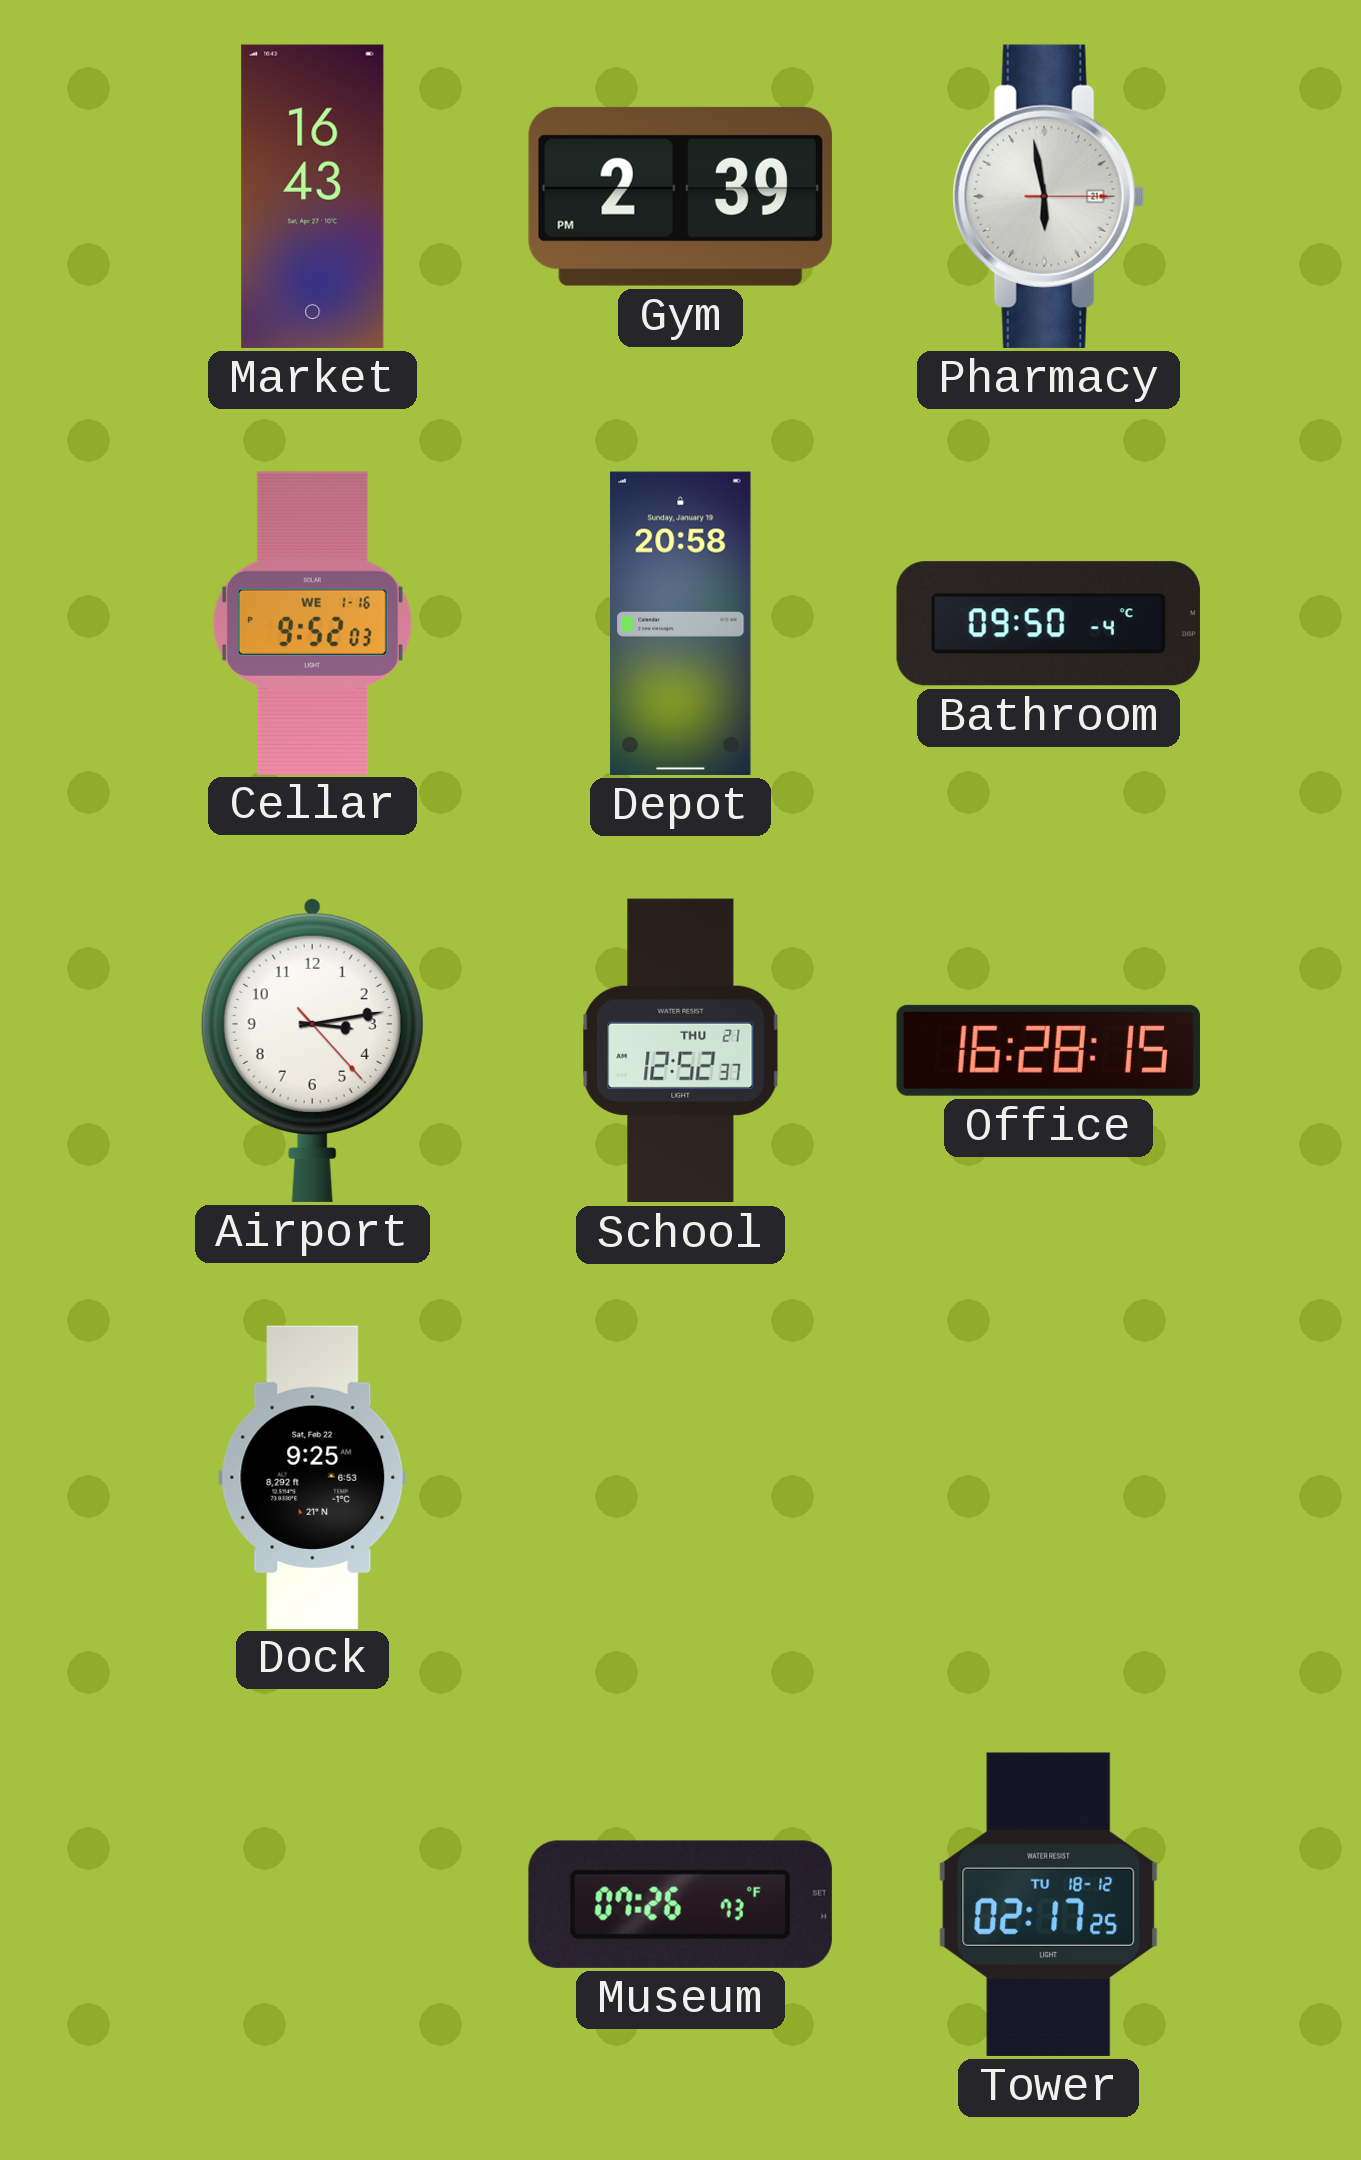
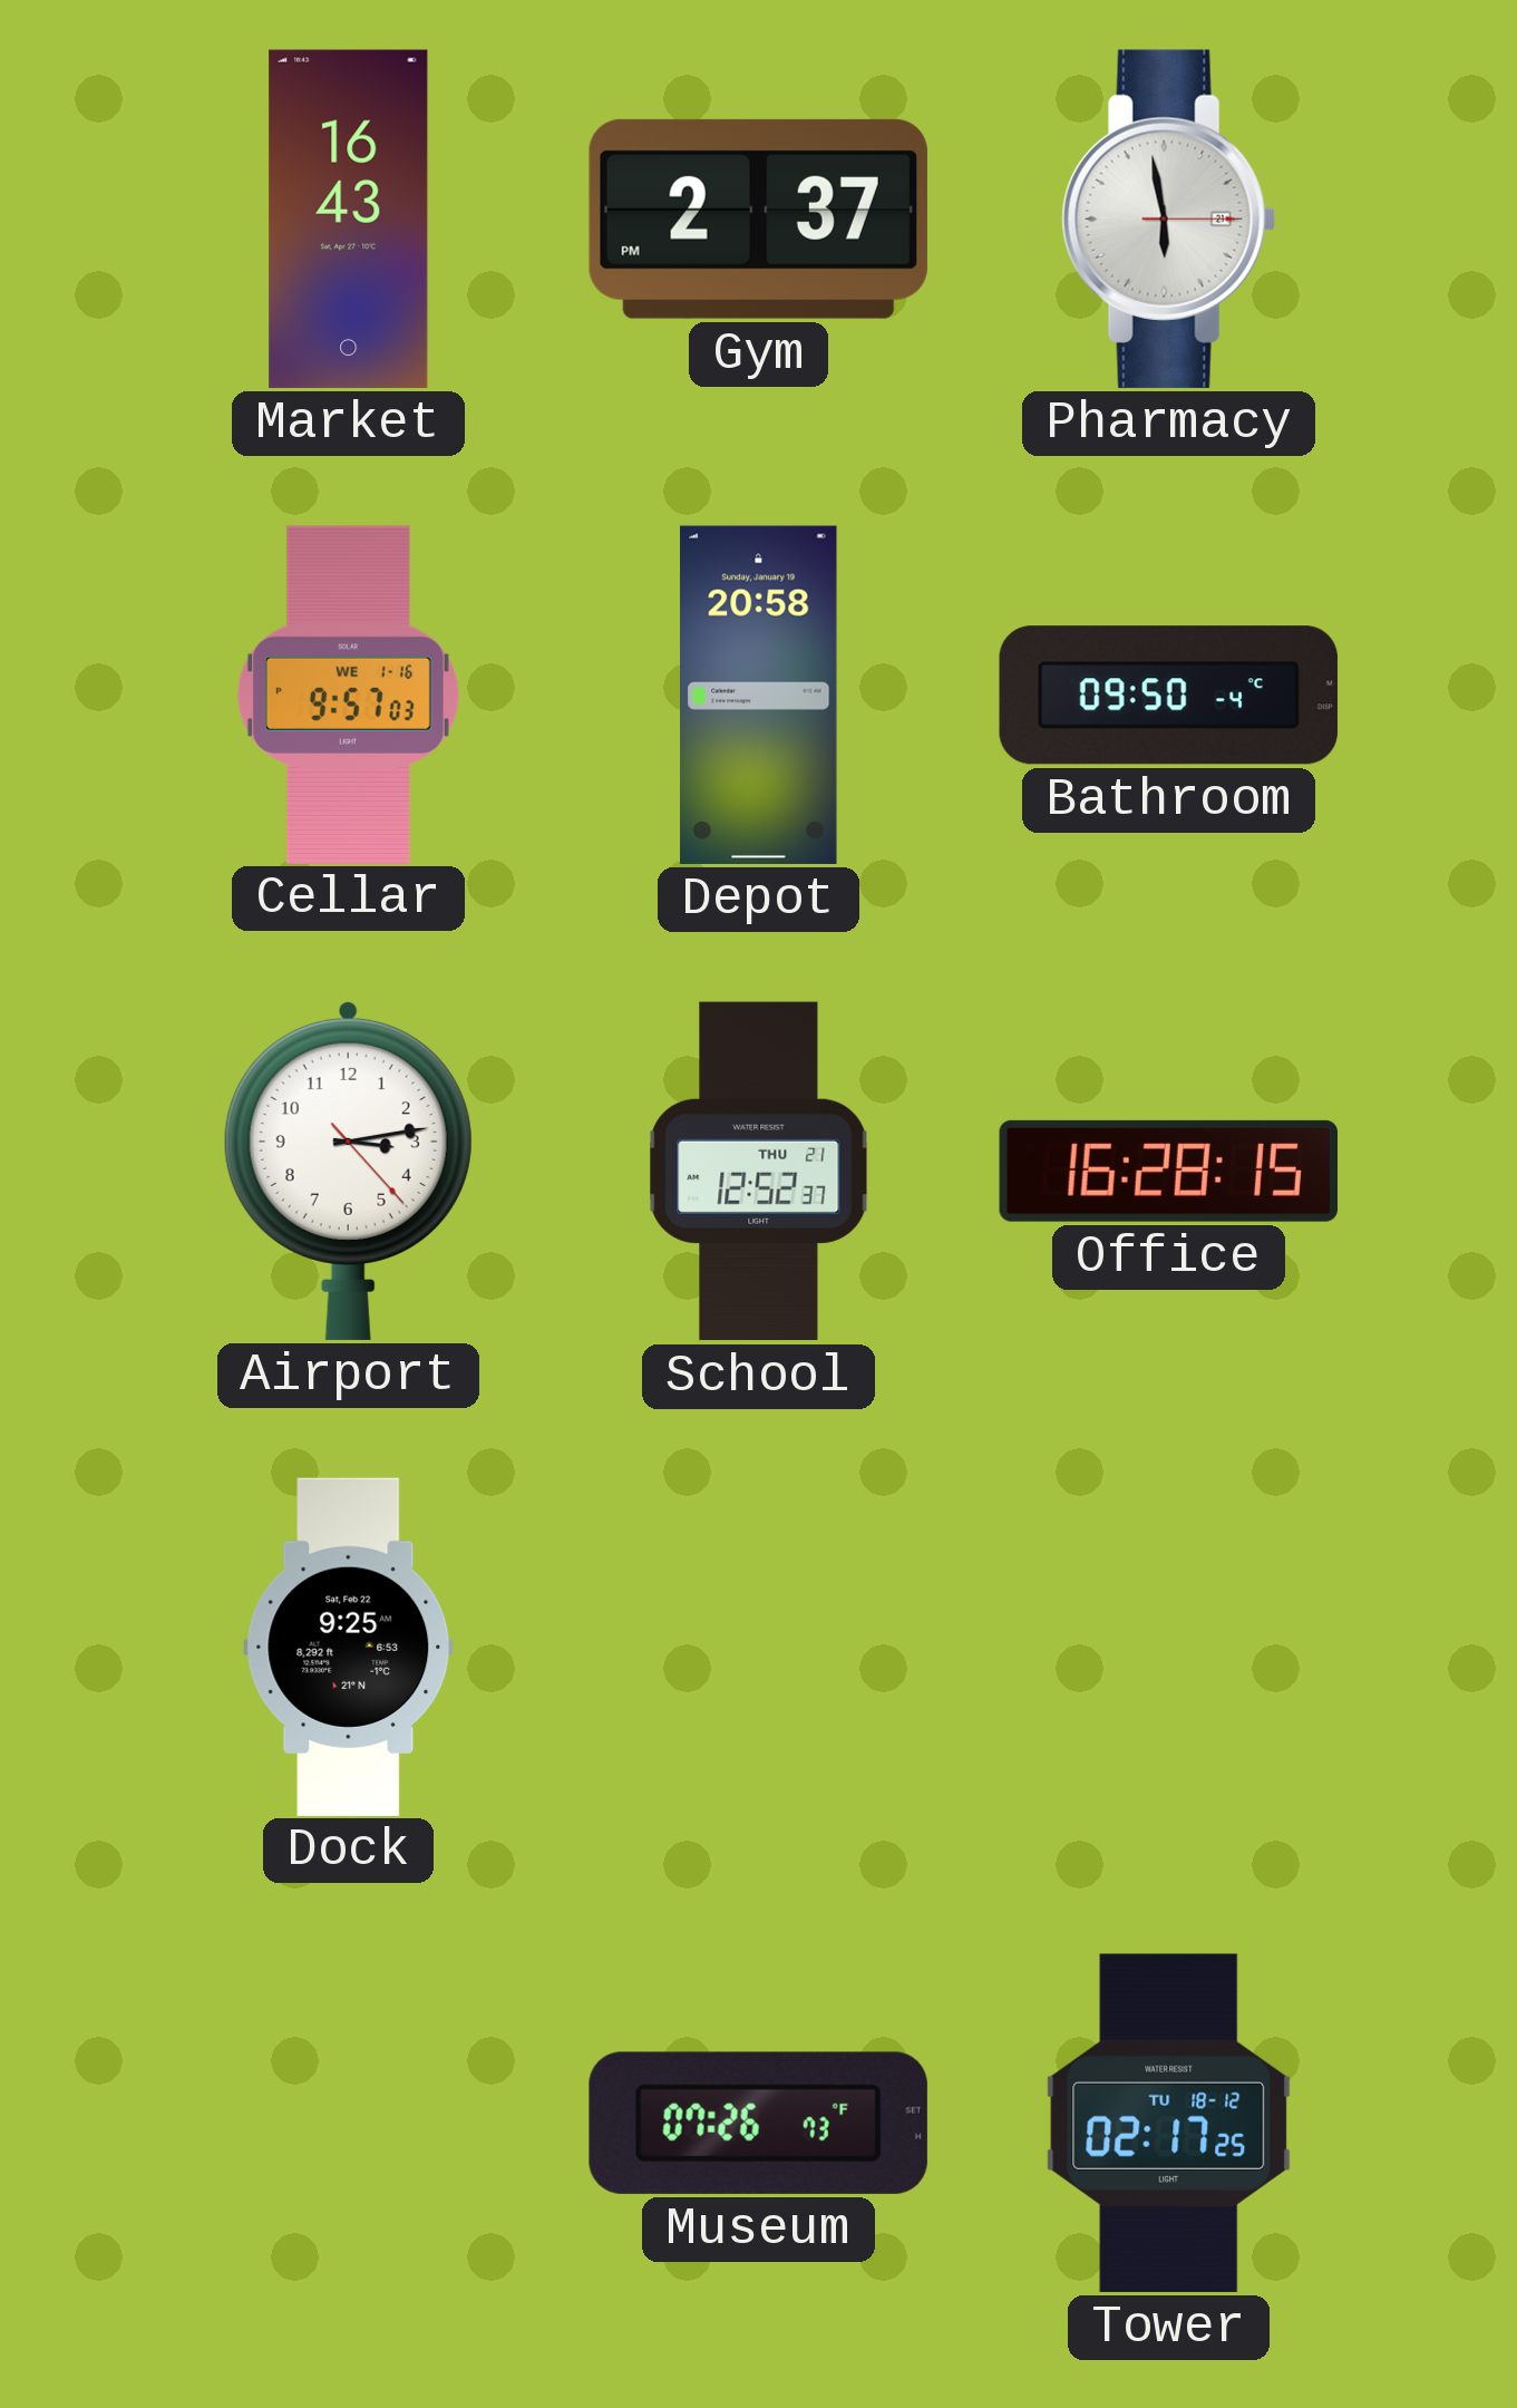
Gym: 2:39 -> 2:37 (758, 219)
Cellar: 9:52 -> 9:57 (348, 695)
